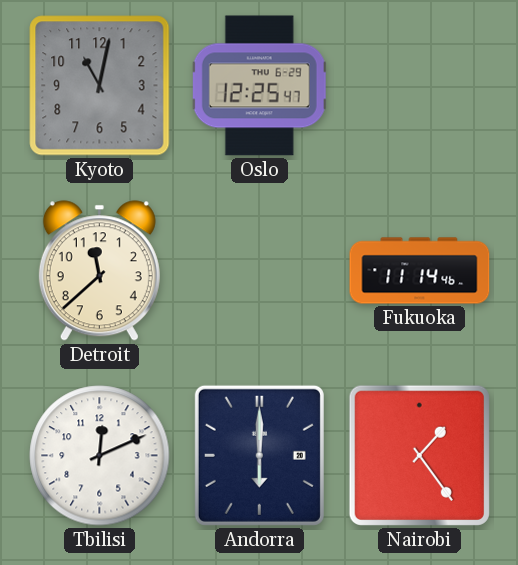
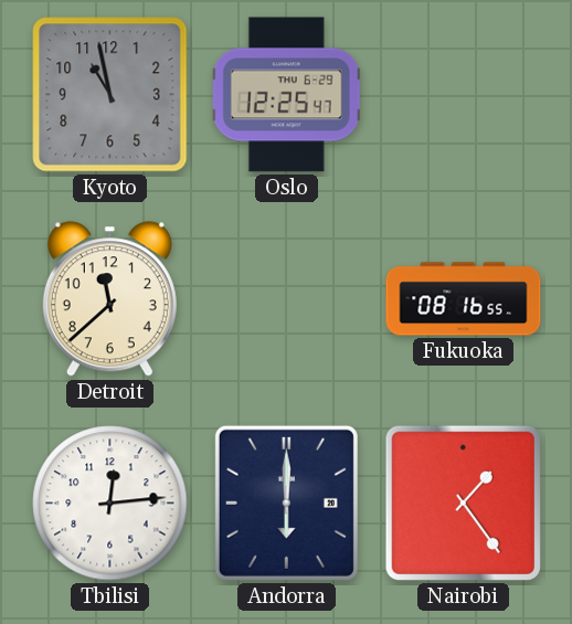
Kyoto: 11:02 -> 10:58 (110, 95)
Fukuoka: 11:14 -> 08:16 (464, 299)
Tbilisi: 12:11 -> 12:14 (110, 504)
